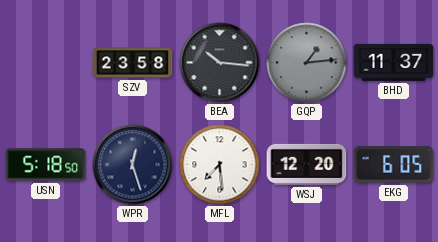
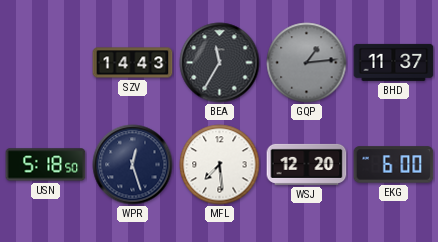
SZV: 23:58 -> 14:43 (133, 63)
BEA: 10:16 -> 11:35 (220, 63)
EKG: 6:05 -> 6:00 (394, 165)
